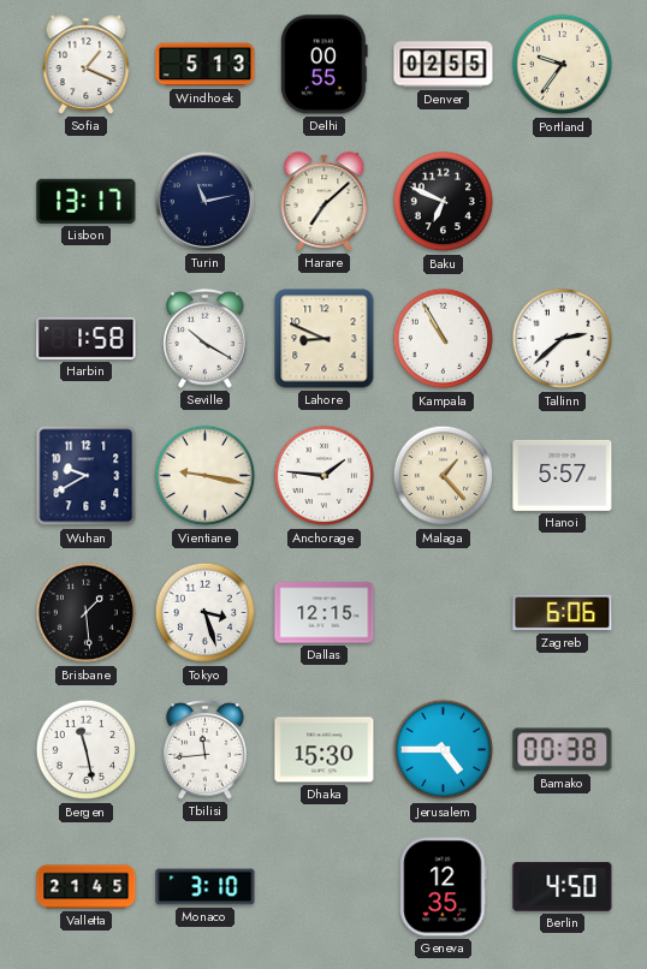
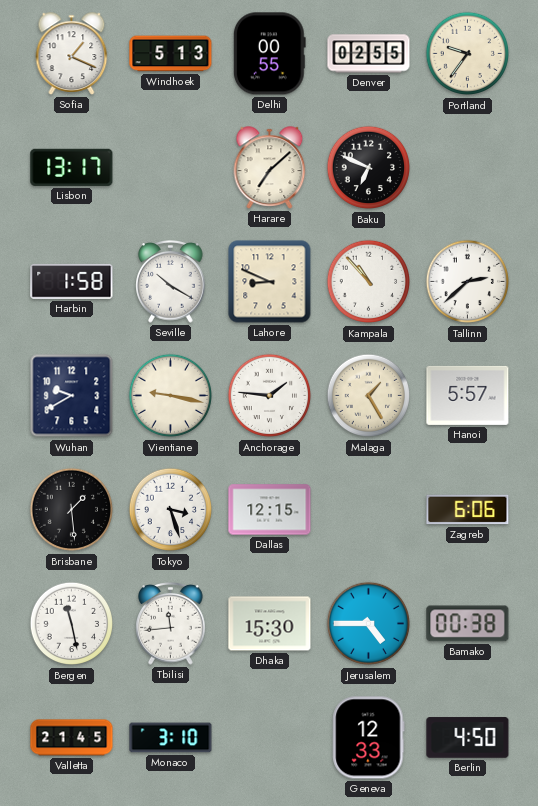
Turin: 11:13 -> none (204, 201)
Kampala: 10:55 -> 10:53 (369, 282)
Malaga: 1:23 -> 1:25 (369, 396)
Geneva: 12:35 -> 12:33 (369, 738)
